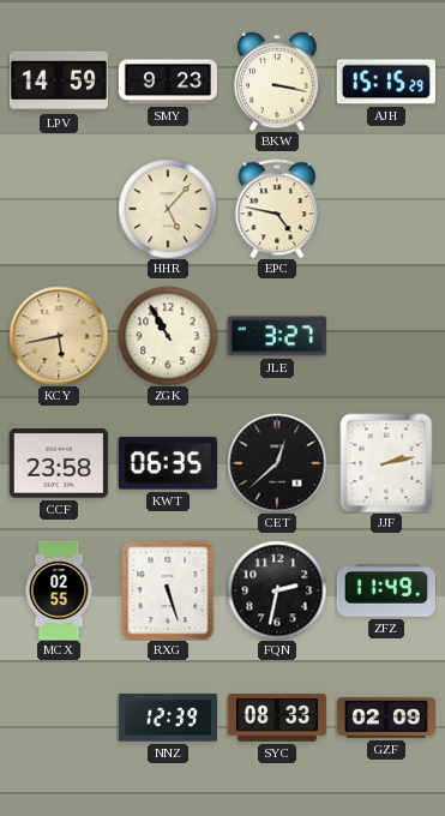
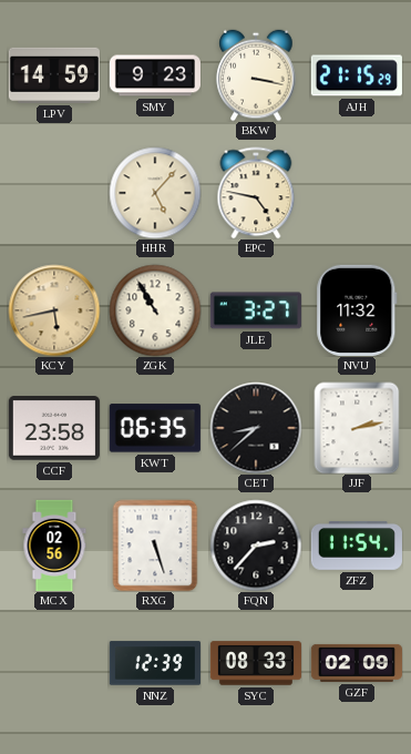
AJH: 15:15 -> 21:15 (357, 75)
NVU: none -> 11:32 (357, 310)
CET: 12:38 -> 8:38 (256, 428)
MCX: 02:55 -> 02:56 (54, 544)
FQN: 2:32 -> 2:37 (256, 546)
ZFZ: 11:49 -> 11:54 (357, 547)
